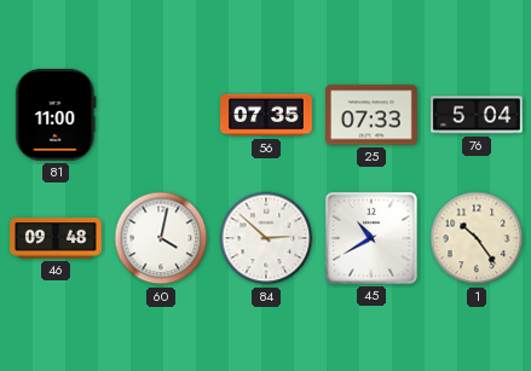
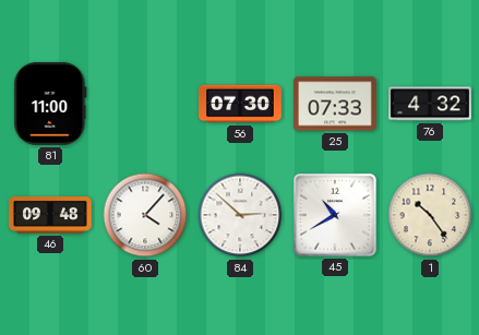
56: 07:35 -> 07:30 (241, 104)
76: 5:04 -> 4:32 (431, 104)
60: 4:02 -> 4:07 (145, 215)
